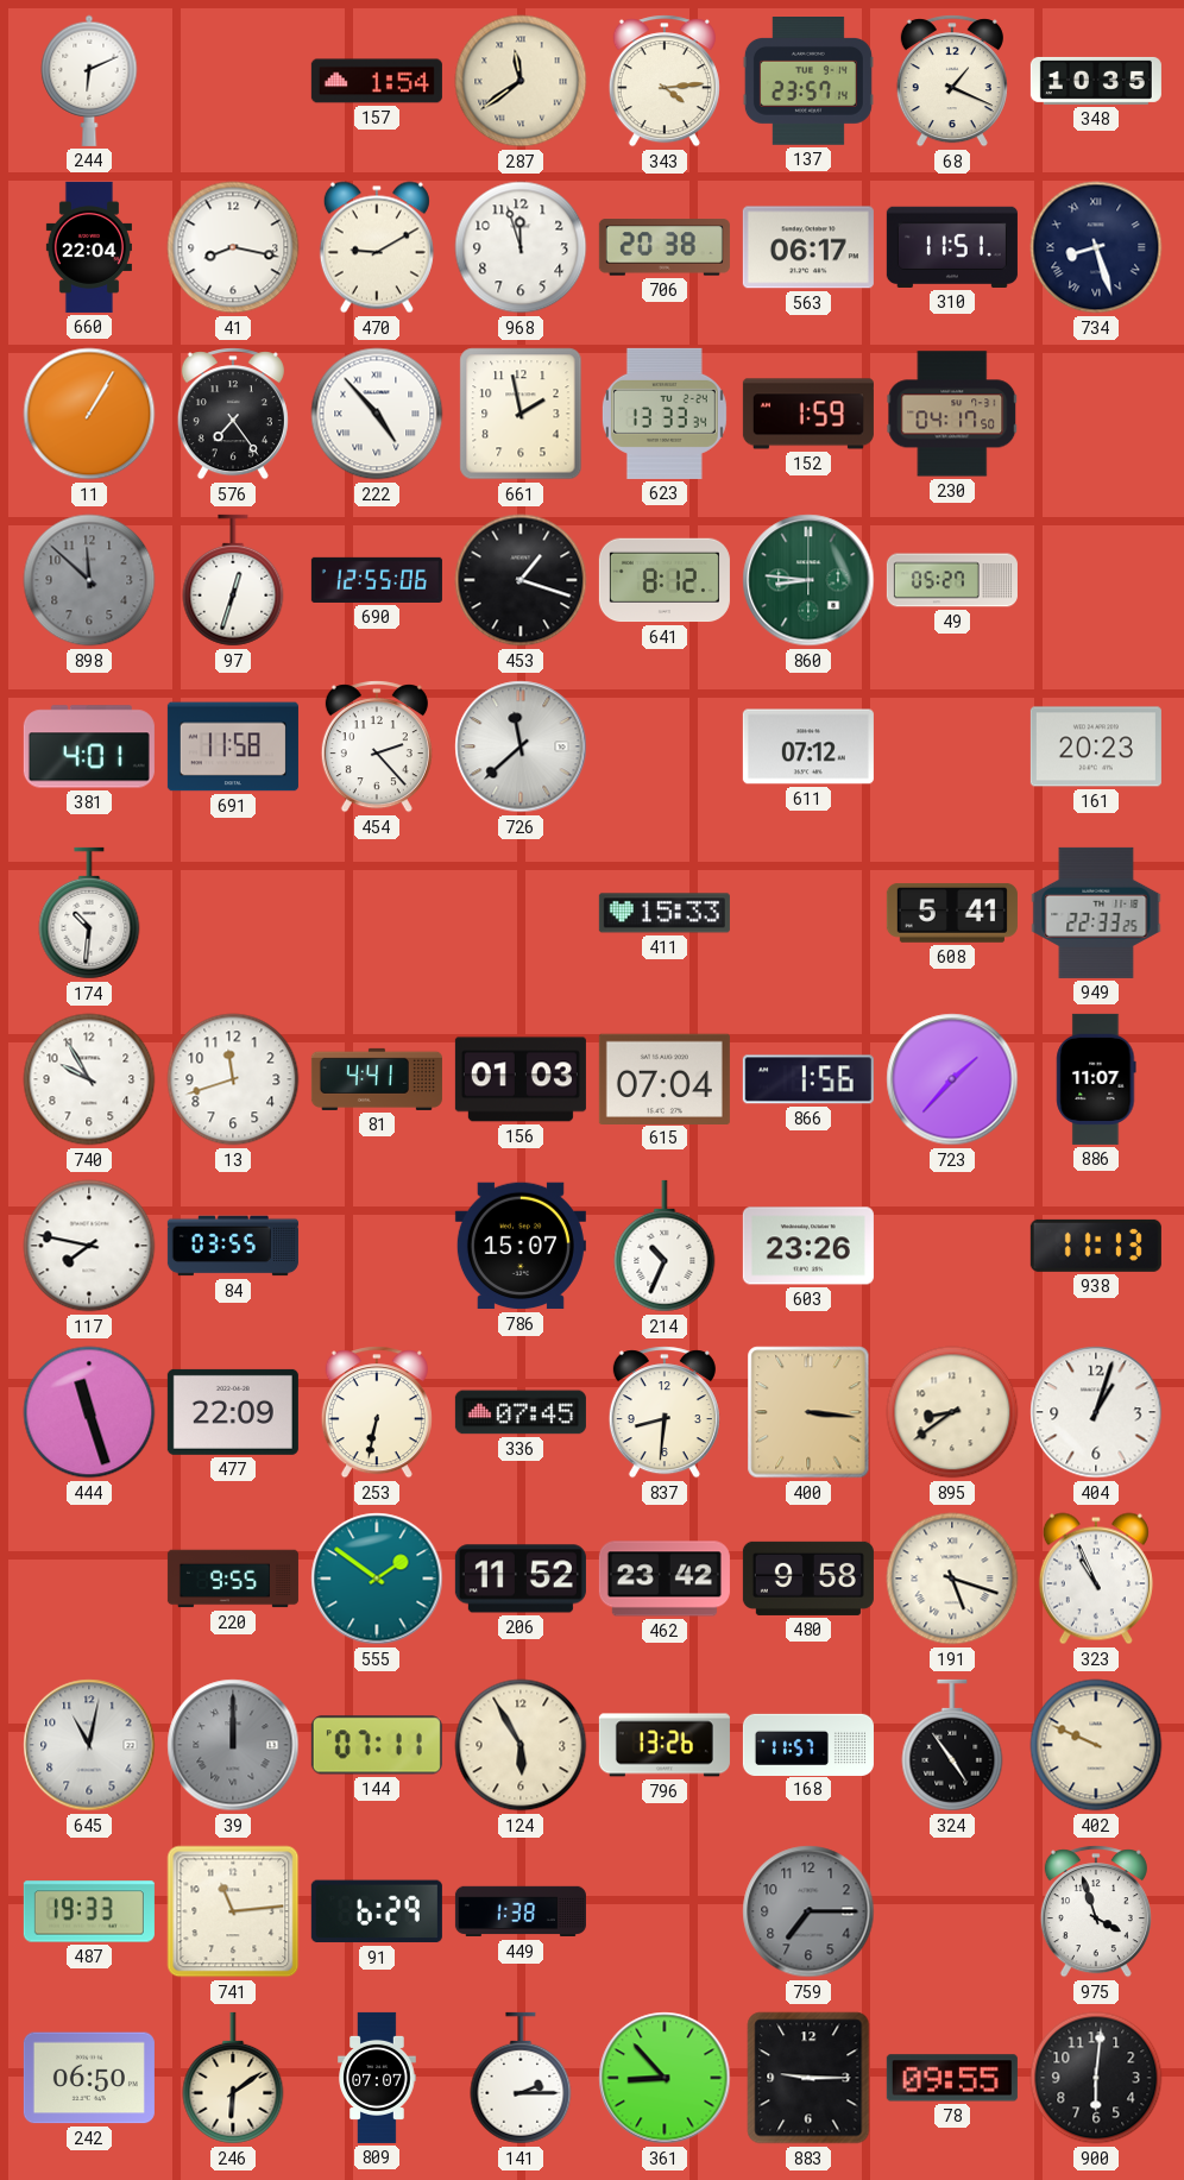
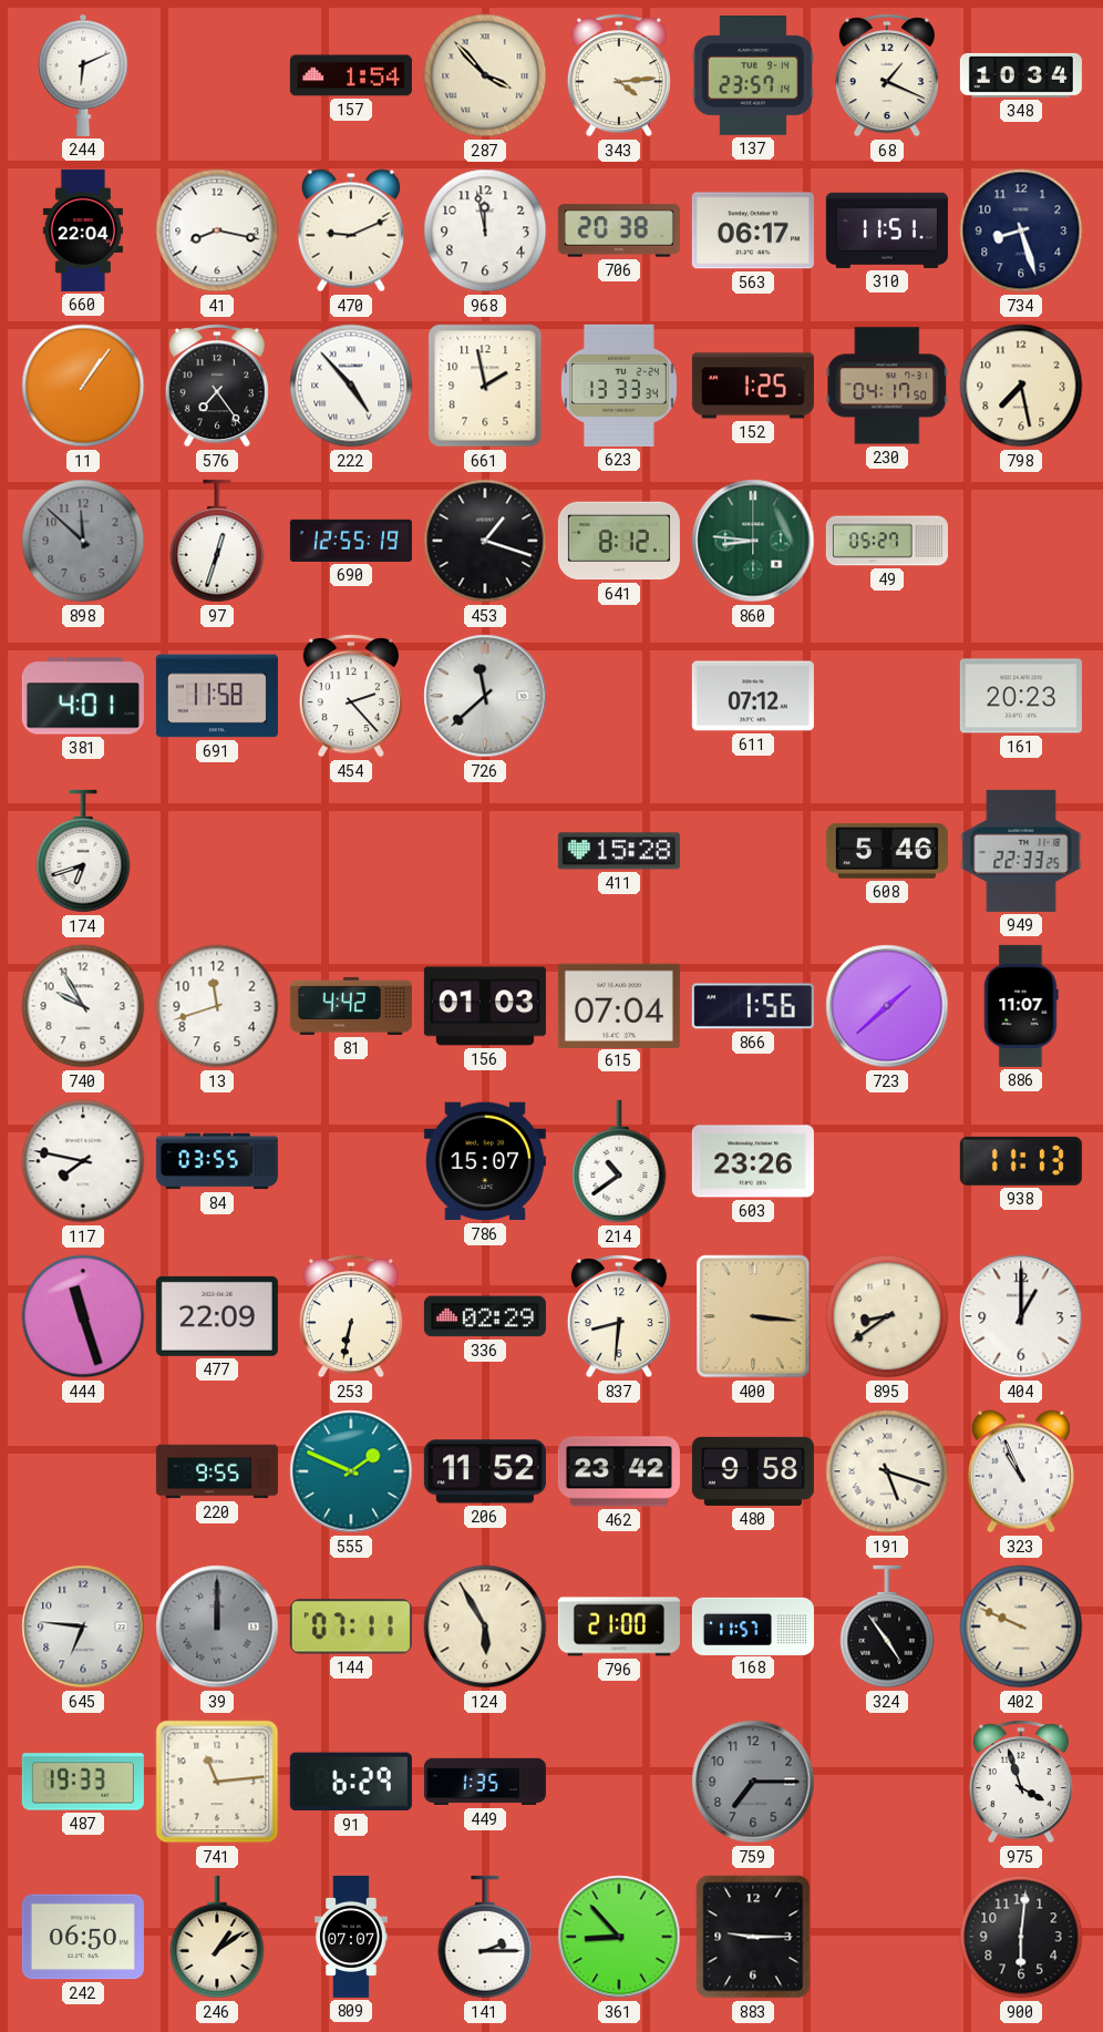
287: 11:39 -> 3:53 (485, 75)
348: 10:35 -> 10:34 (1021, 75)
470: 9:10 -> 9:11 (351, 230)
968: 11:57 -> 11:58 (485, 230)
734 numerals: Roman -> Arabic (1021, 230)
11: 1:05 -> 1:06 (83, 386)
152: 1:59 -> 1:25 (753, 386)
798: none -> 7:28 (1021, 386)
690: 12:55:06 -> 12:55:19 (351, 541)
174: 10:31 -> 6:42 (83, 851)
411: 15:33 -> 15:28 (619, 851)
608: 5:41 -> 5:46 (887, 851)
81: 4:41 -> 4:42 (351, 1006)
723: 1:37 -> 1:38 (887, 1006)
214: 10:34 -> 10:39 (619, 1161)
336: 07:45 -> 02:29 (485, 1316)
404: 1:03 -> 1:00 (1021, 1316)
555: 1:51 -> 1:49 (351, 1471)
645: 11:02 -> 6:46 (83, 1626)
796: 13:26 -> 21:00 (619, 1626)
449: 1:38 -> 1:35 (485, 1782)
246: 6:09 -> 1:09 (217, 1937)
78: 09:55 -> none (952, 2078)
